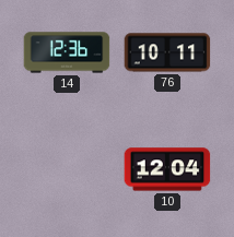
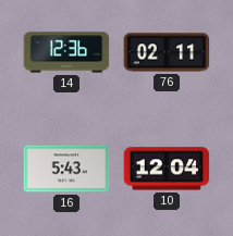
76: 10:11 -> 02:11 (167, 52)
16: none -> 5:43 (66, 169)
